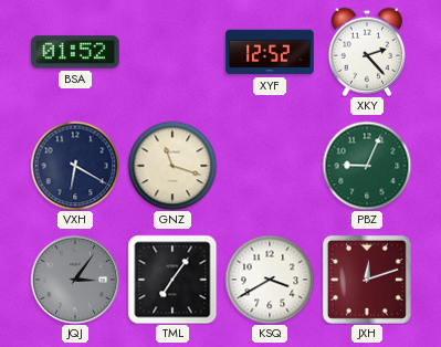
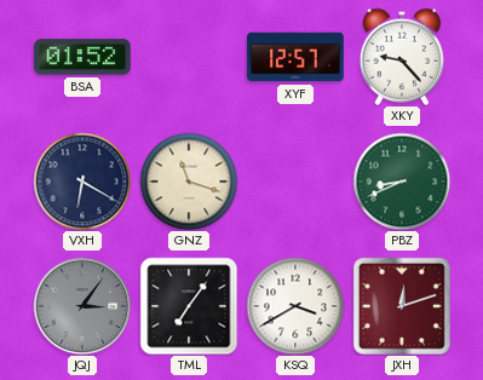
XYF: 12:52 -> 12:57 (295, 57)
XKY: 2:23 -> 9:23 (402, 57)
PBZ: 9:04 -> 8:41 (402, 182)
